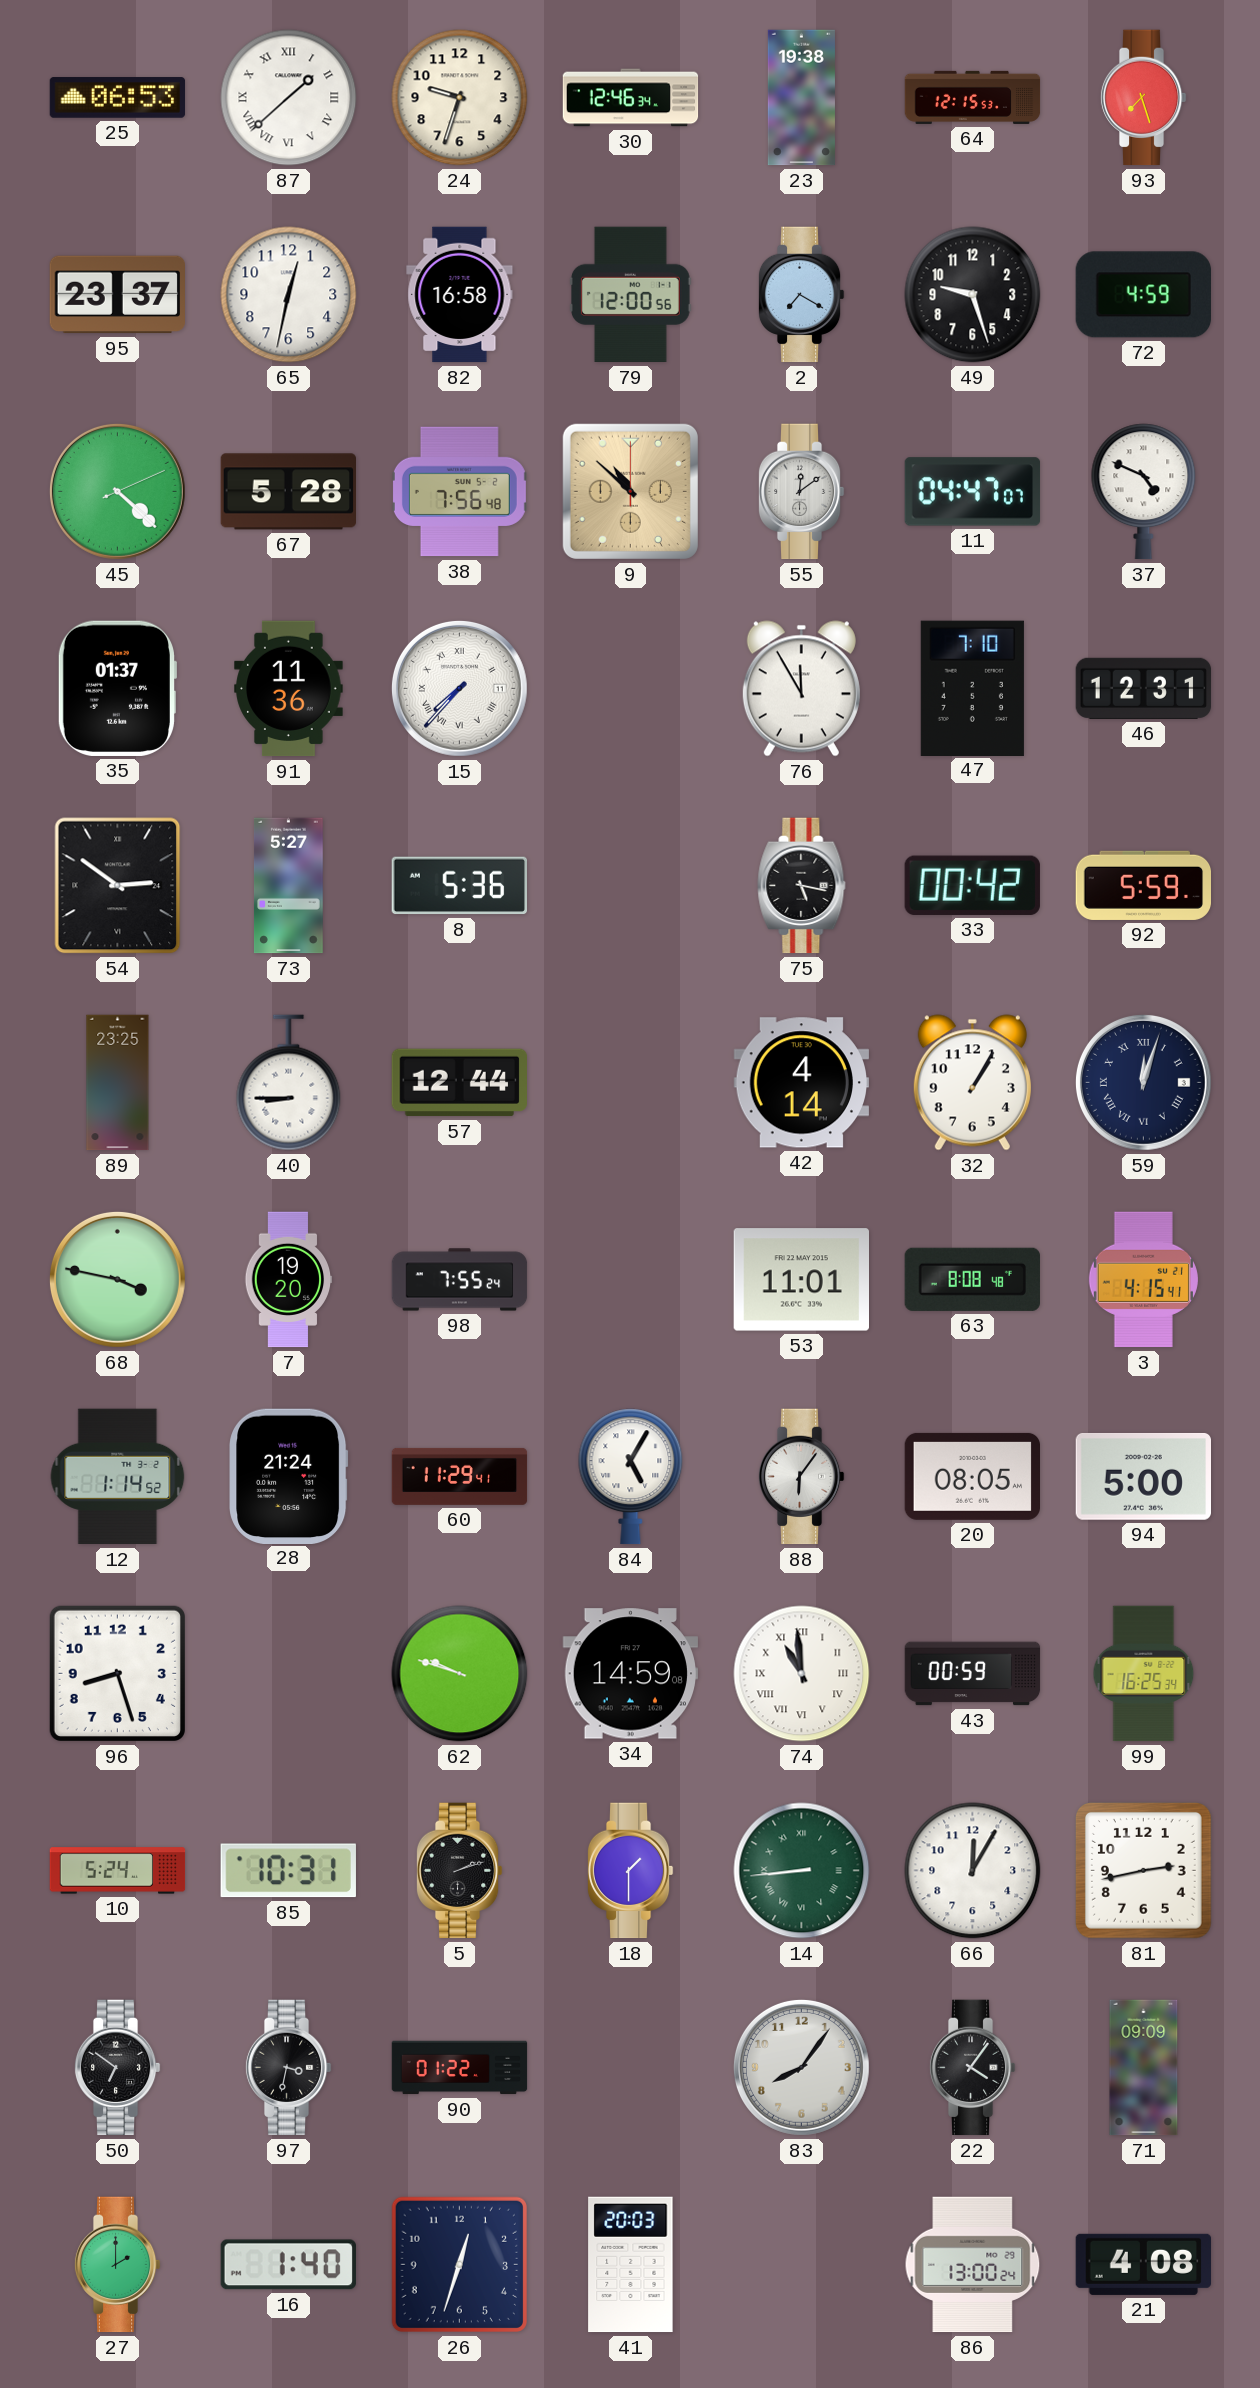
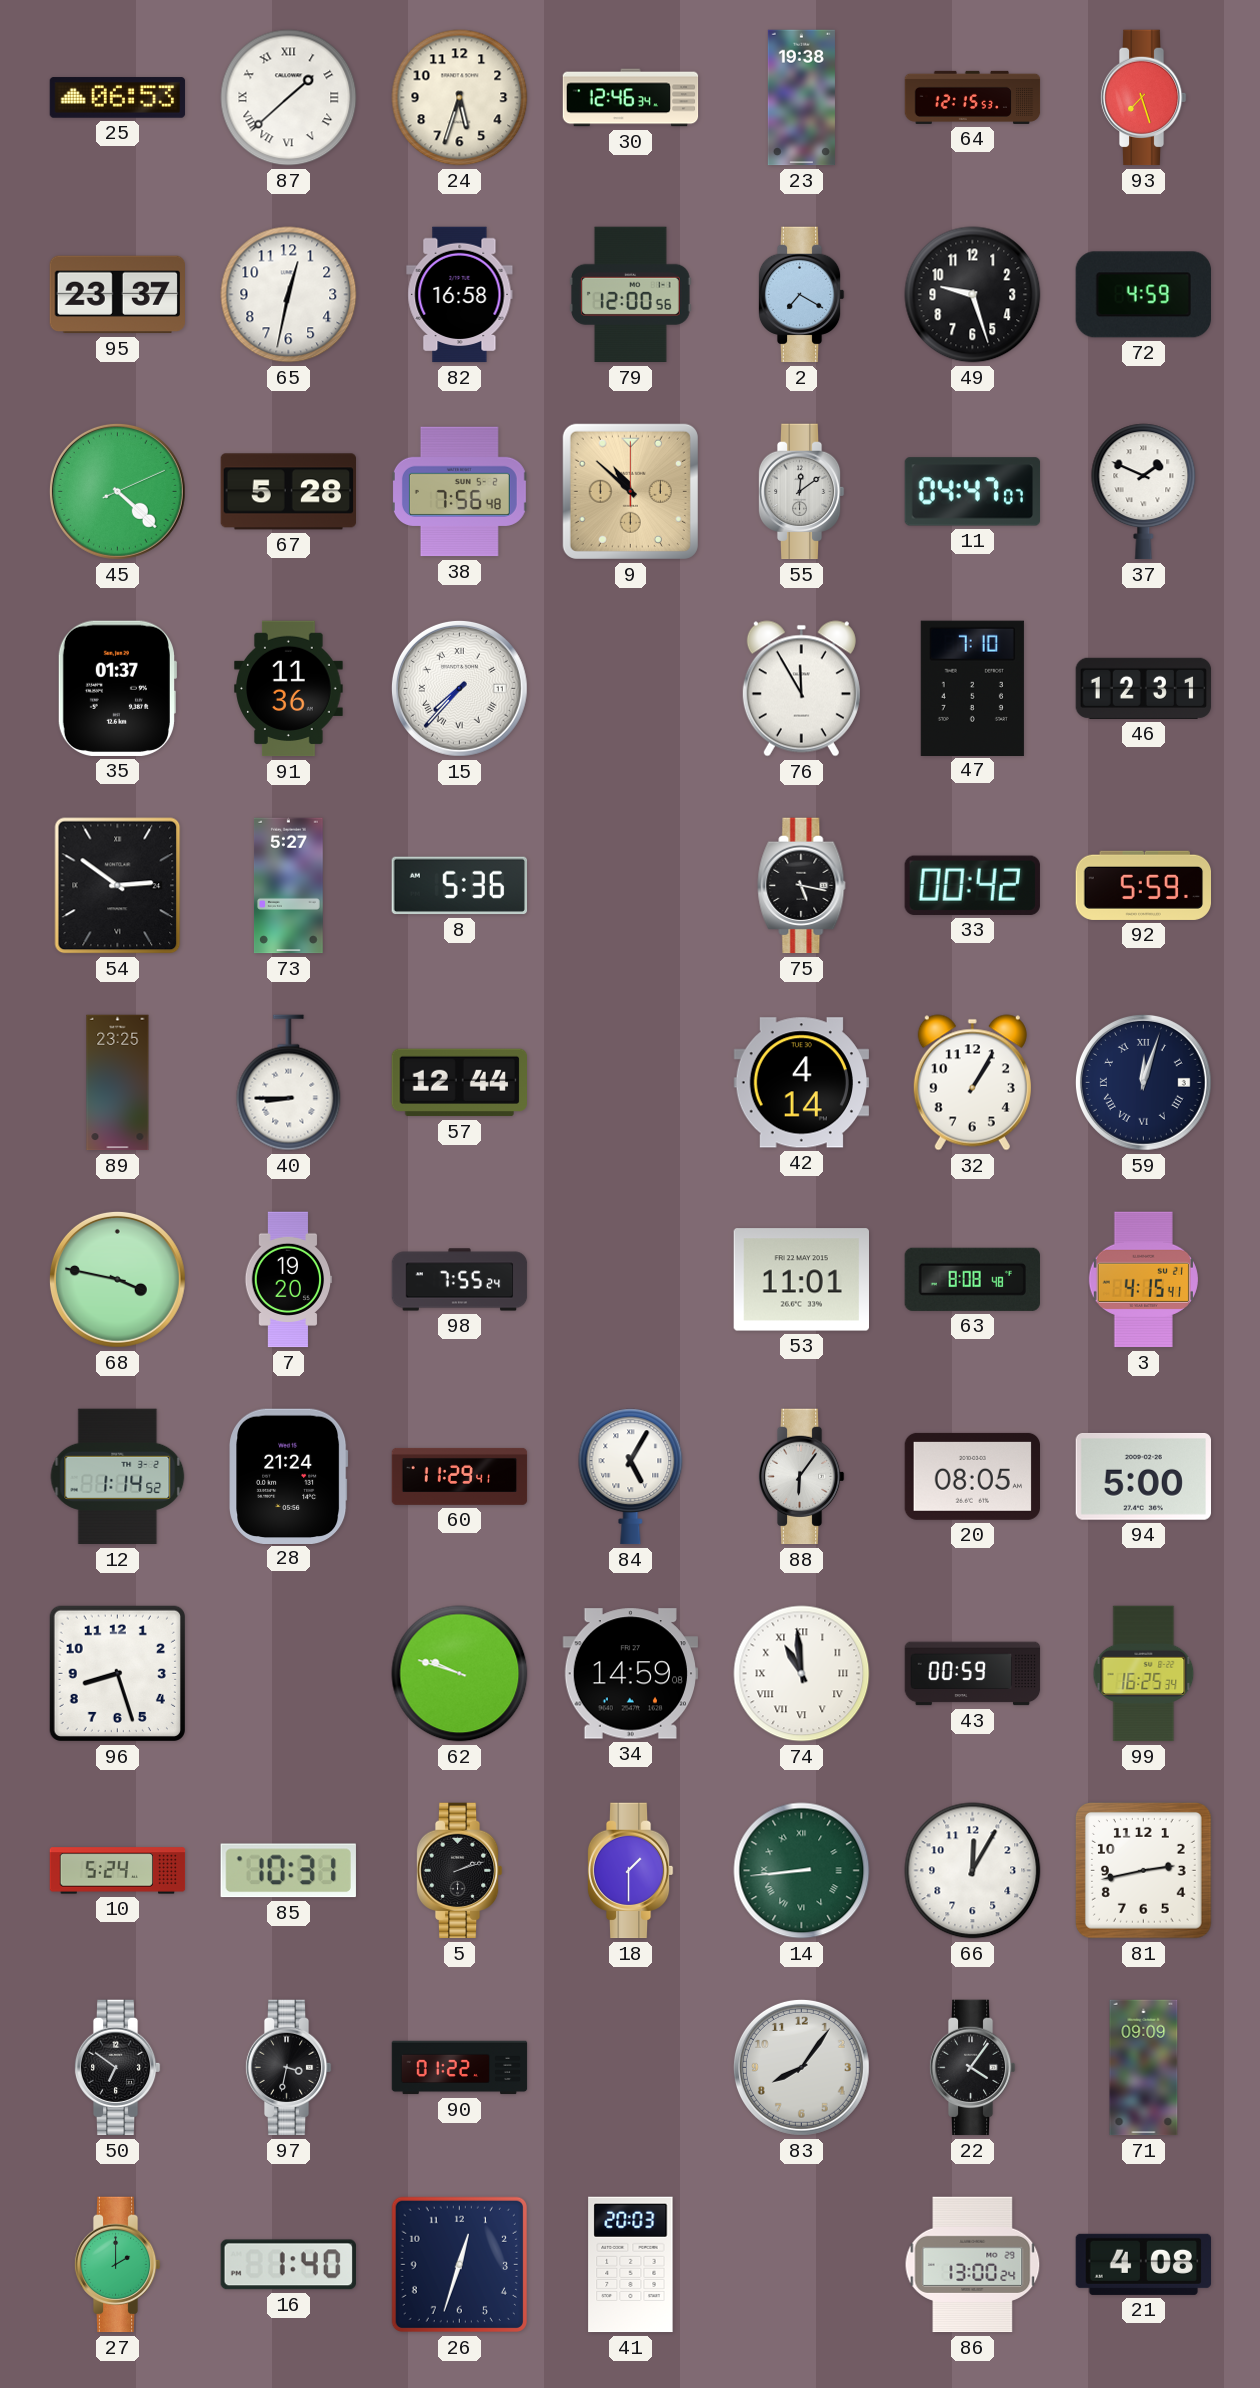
24: 9:33 -> 5:33 (460, 98)
37: 4:49 -> 1:49 (1144, 492)
